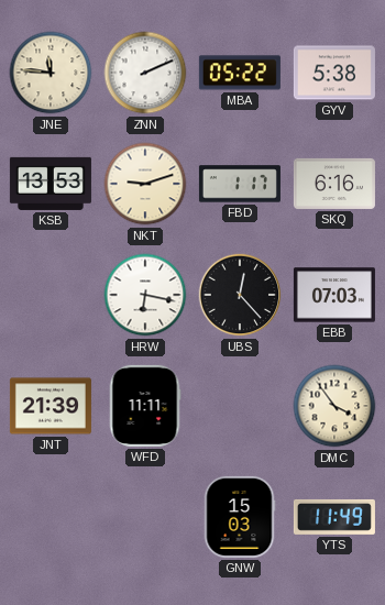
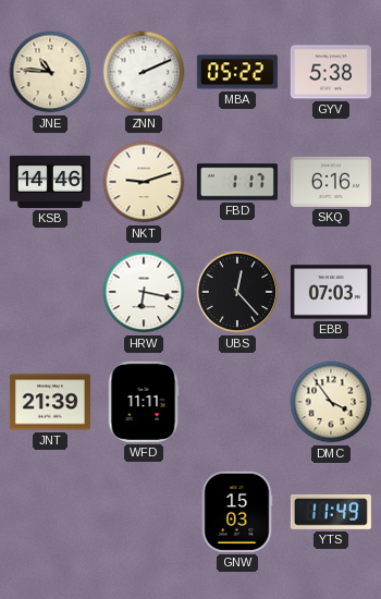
JNE: 11:46 -> 10:46 (50, 72)
KSB: 13:53 -> 14:46 (50, 182)
